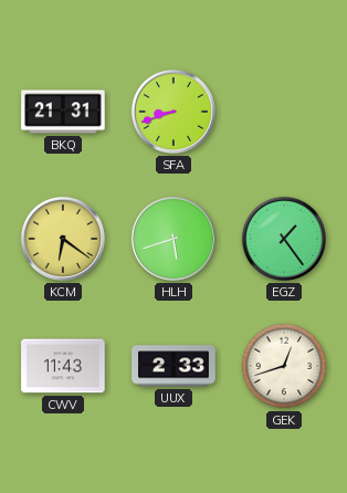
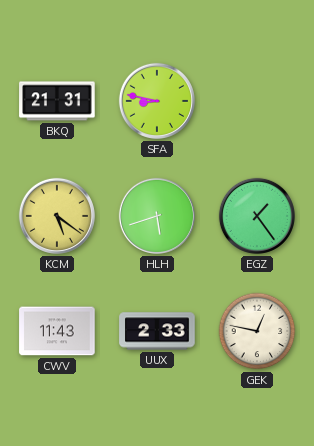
SFA: 8:42 -> 8:47 (157, 101)
KCM: 6:21 -> 5:21 (57, 216)
GEK: 12:42 -> 12:47 (257, 331)
